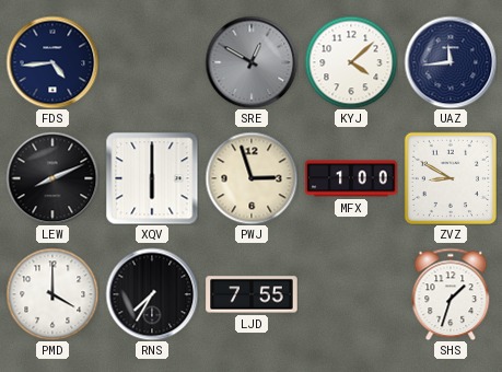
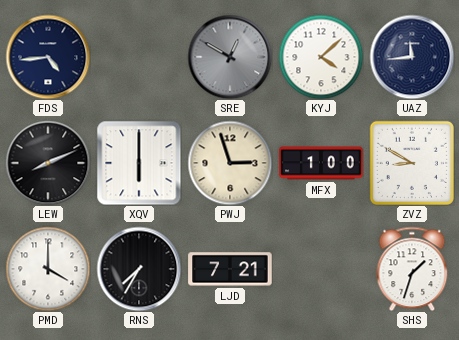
LJD: 7:55 -> 7:21 (230, 269)
